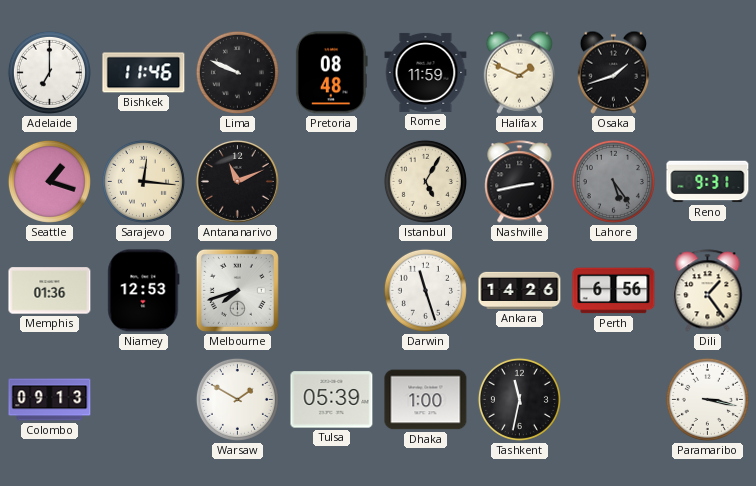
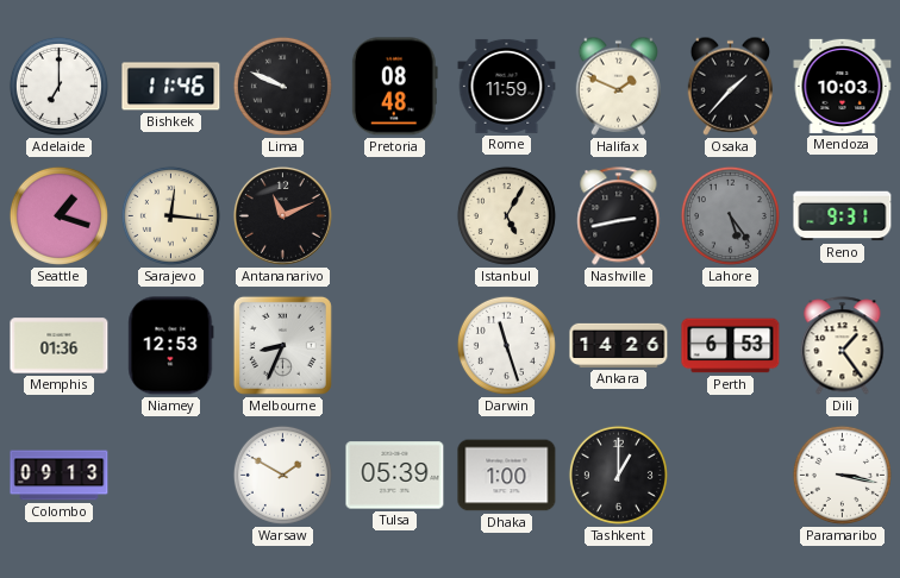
Osaka: 1:42 -> 1:37 (730, 86)
Mendoza: none -> 10:03 (843, 86)
Melbourne: 7:42 -> 8:34 (282, 345)
Perth: 6:56 -> 6:53 (731, 346)
Tashkent: 11:32 -> 1:00 (618, 475)
